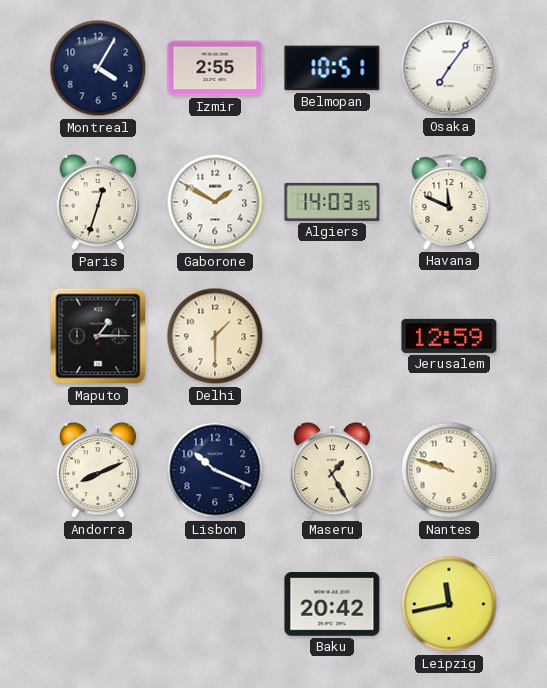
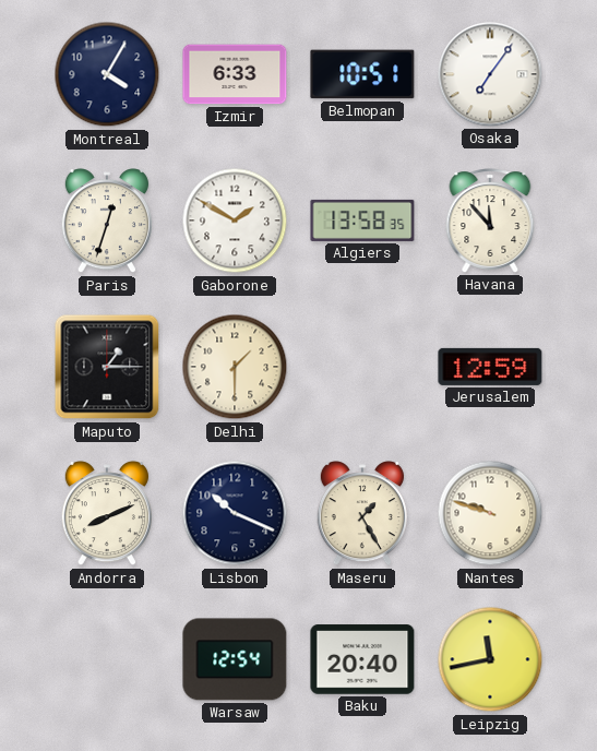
Izmir: 2:55 -> 6:33 (235, 74)
Algiers: 14:03 -> 13:58 (362, 220)
Havana: 11:49 -> 11:53 (490, 220)
Warsaw: none -> 12:54 (235, 659)
Baku: 20:42 -> 20:40 (362, 659)
